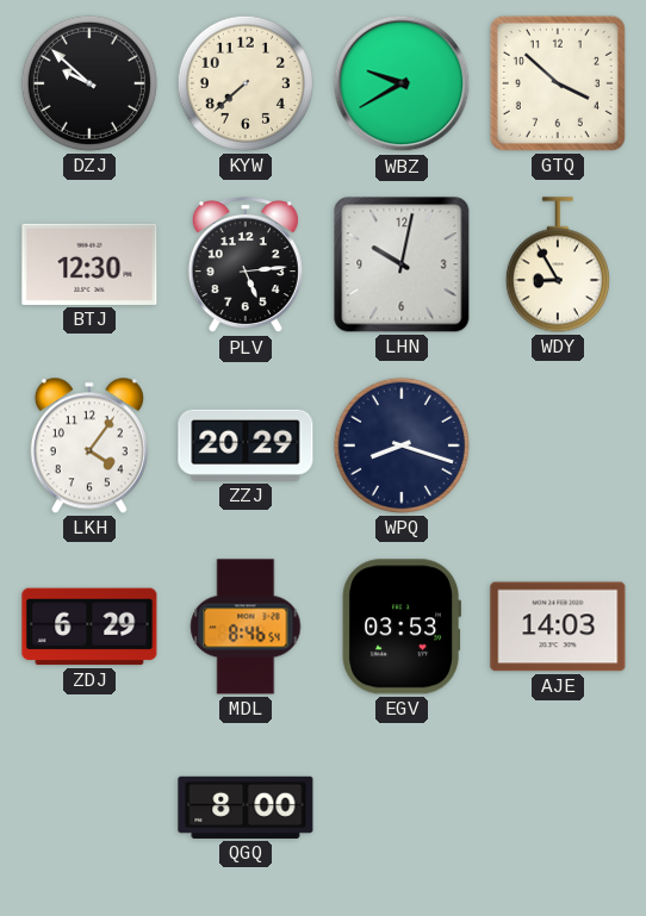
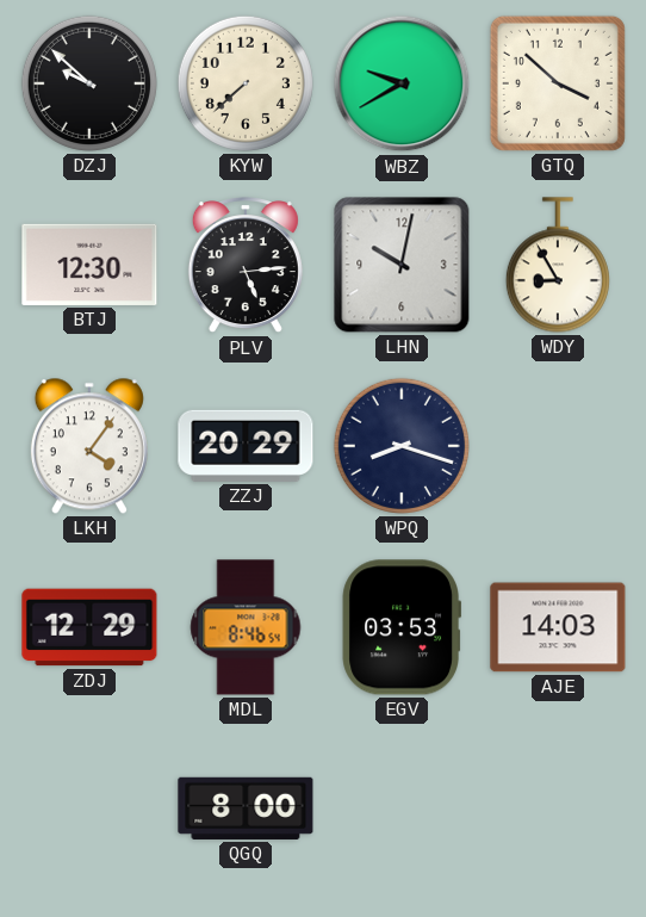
ZDJ: 6:29 -> 12:29 (89, 627)
